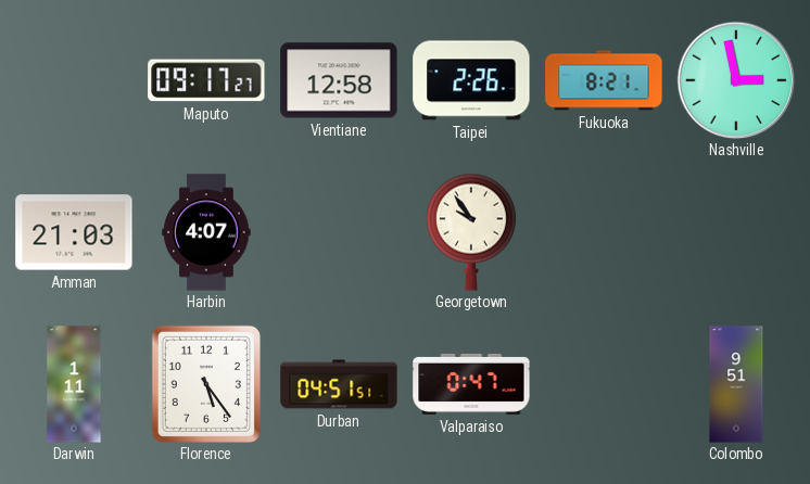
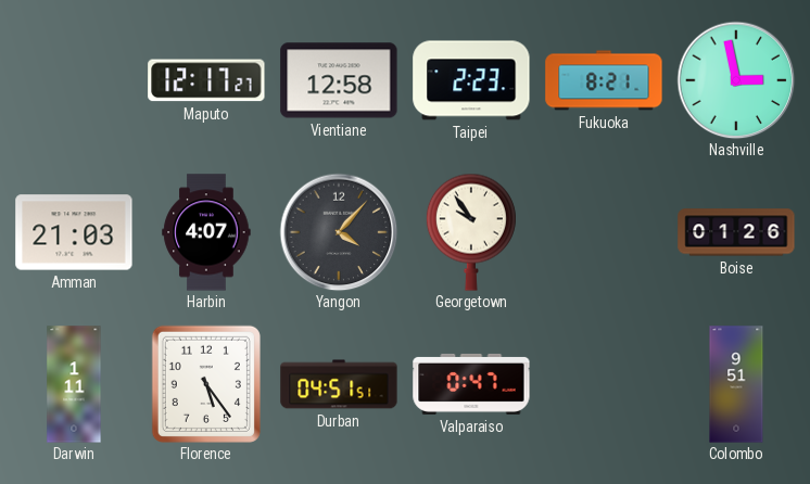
Maputo: 09:17 -> 12:17 (206, 80)
Taipei: 2:26 -> 2:23 (471, 80)
Yangon: none -> 4:07 (339, 232)
Boise: none -> 01:26 (736, 232)
